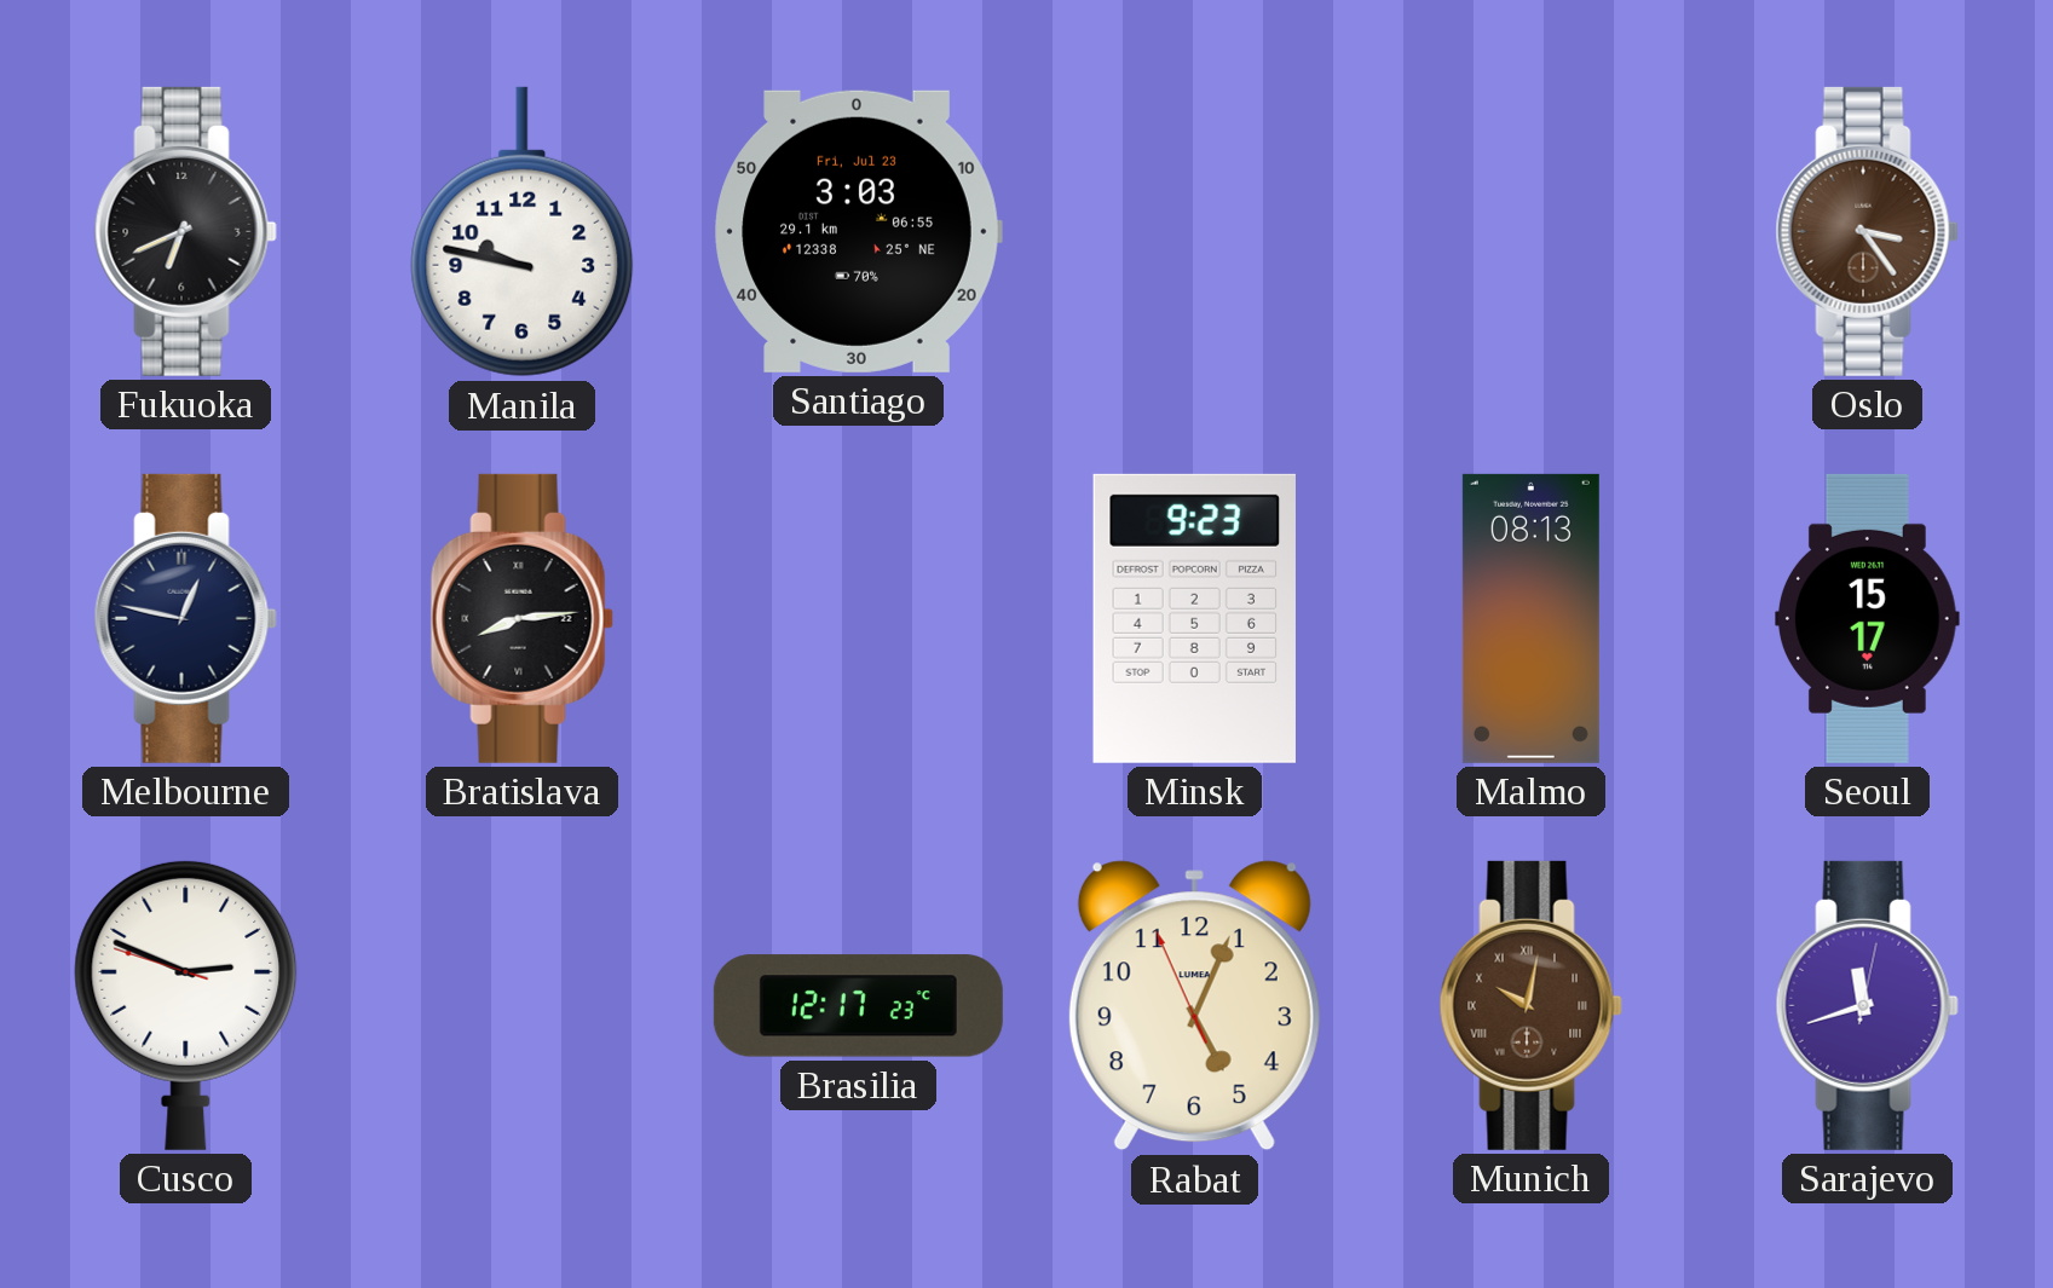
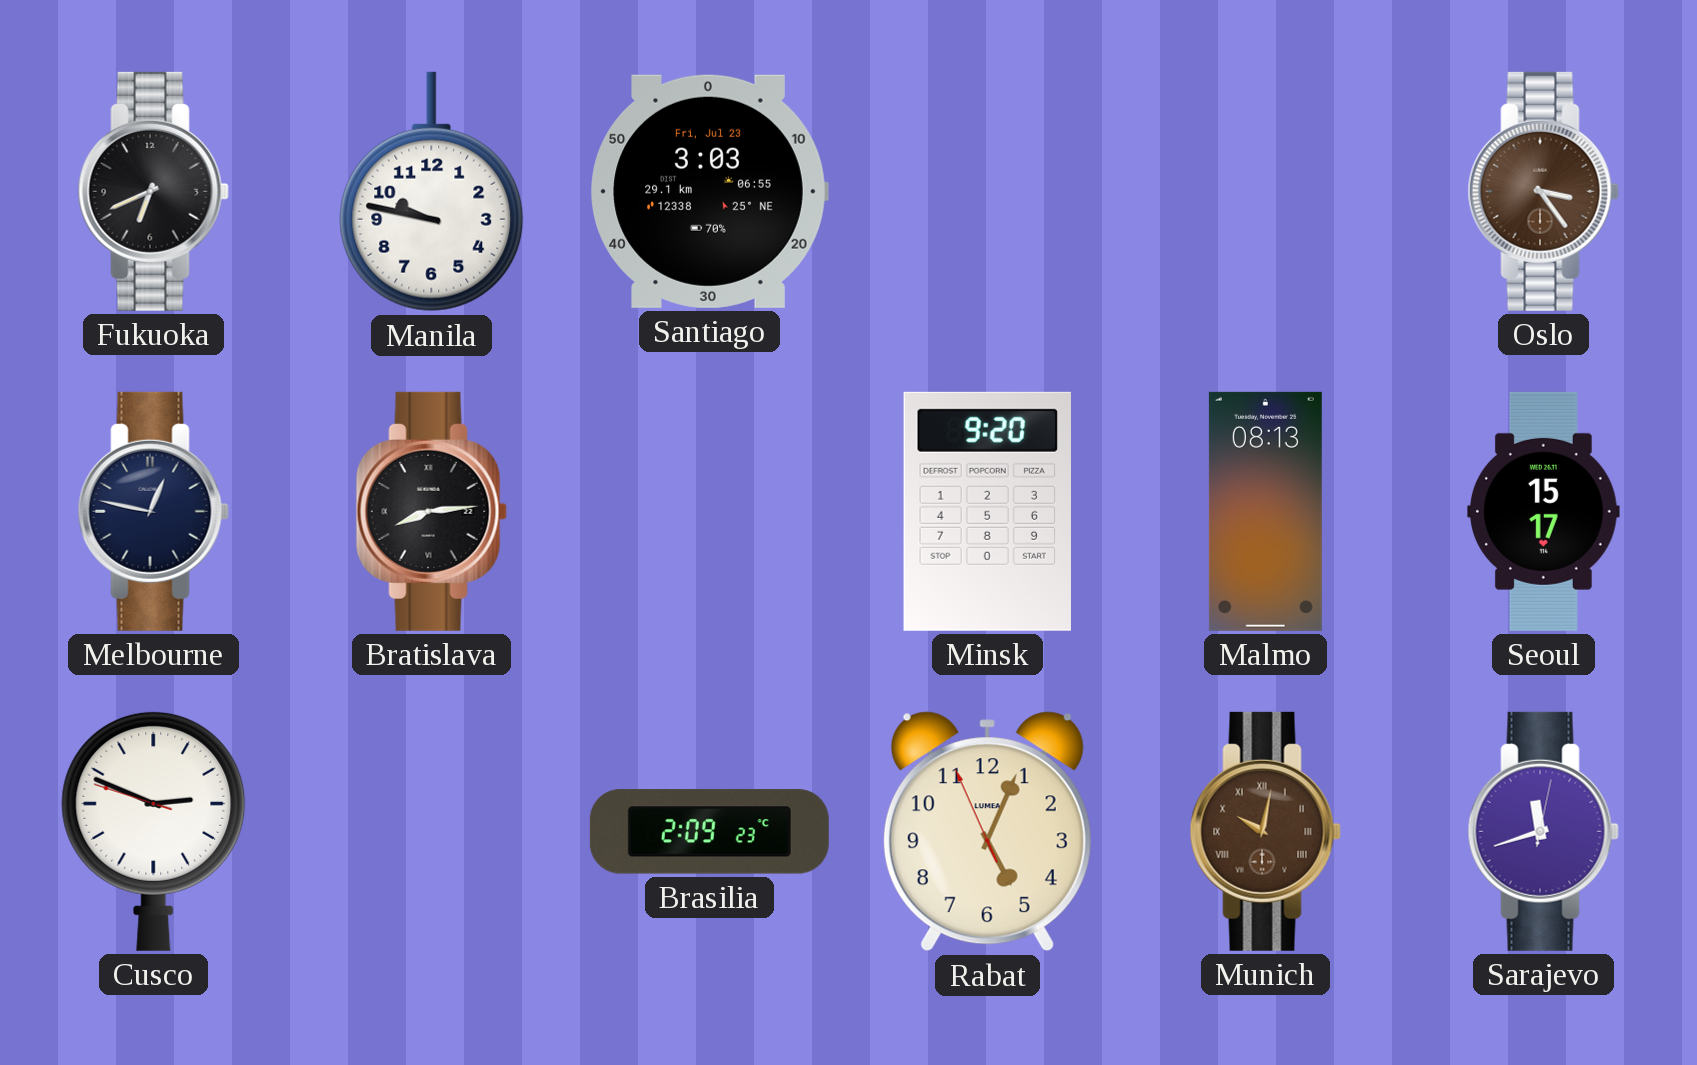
Minsk: 9:23 -> 9:20 (987, 511)
Brasilia: 12:17 -> 2:09 (709, 832)
